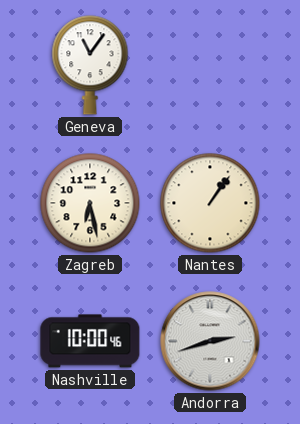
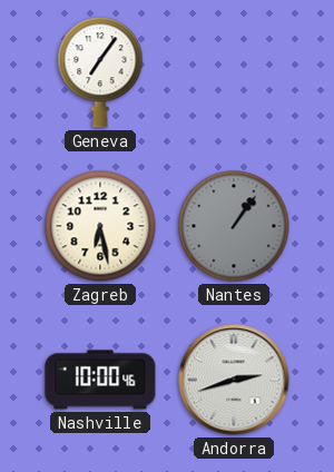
Geneva: 11:06 -> 7:06 (100, 72)
Nantes dial: cream -> grey (234, 226)
